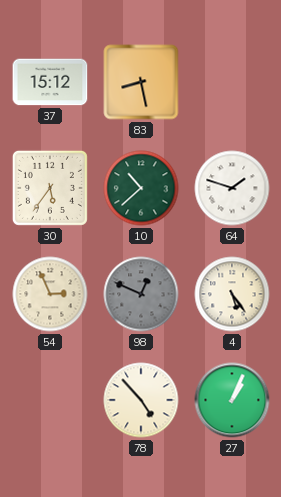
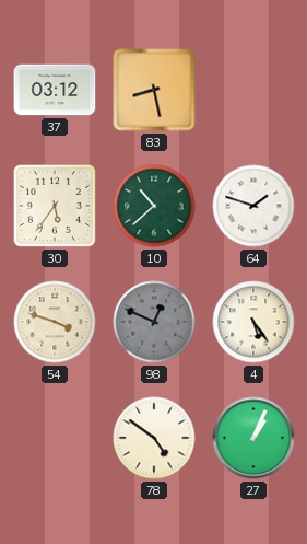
37: 15:12 -> 03:12 (55, 90)
54: 2:56 -> 3:48 (55, 322)
78: 4:53 -> 4:51 (154, 438)
